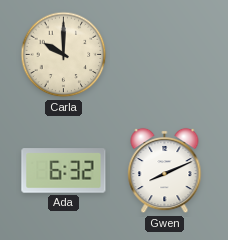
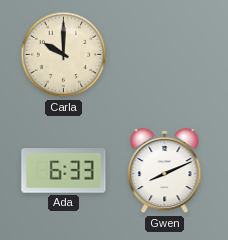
Ada: 6:32 -> 6:33 (64, 171)
